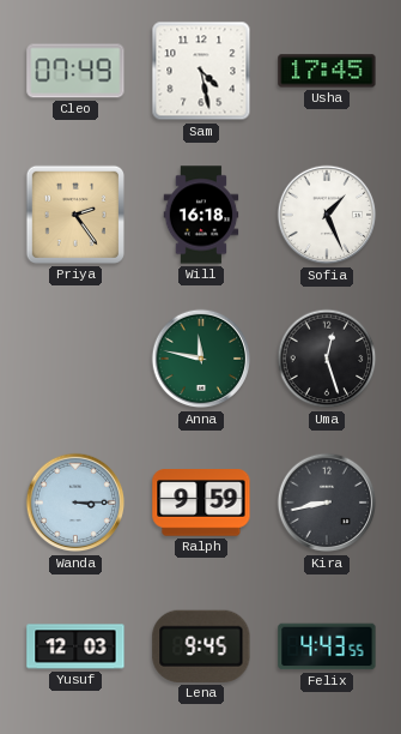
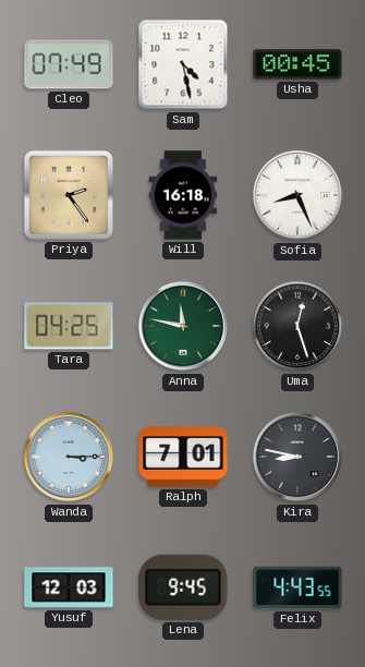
Usha: 17:45 -> 00:45 (297, 64)
Sofia: 1:26 -> 8:26 (297, 195)
Tara: none -> 04:25 (69, 326)
Ralph: 9:59 -> 7:01 (183, 457)
Kira: 8:43 -> 8:47 (297, 457)
